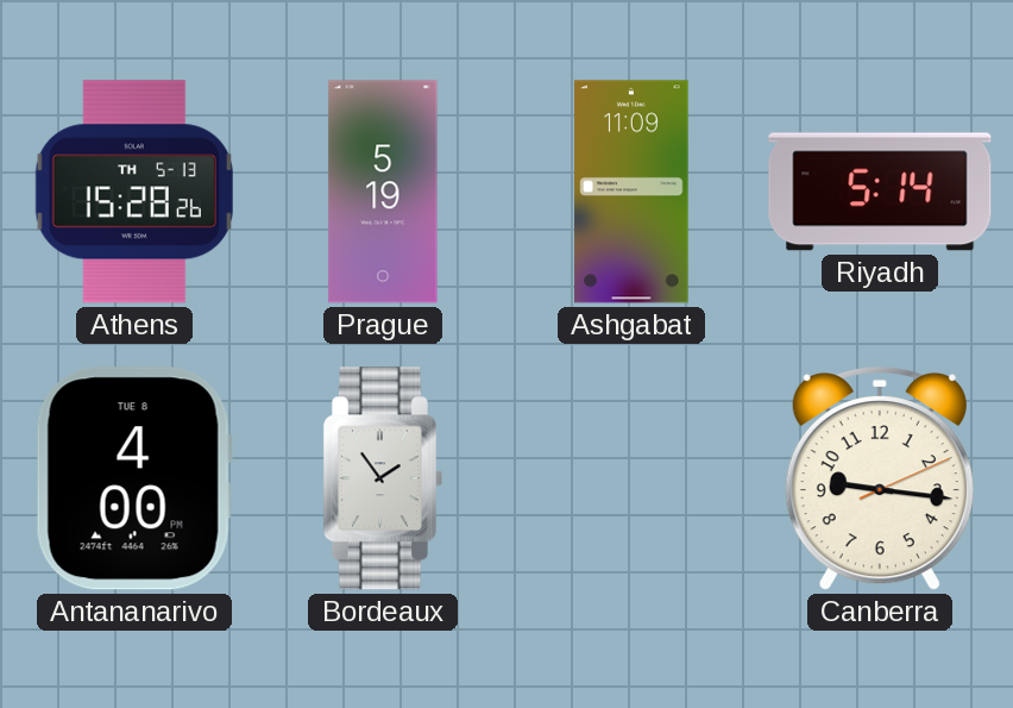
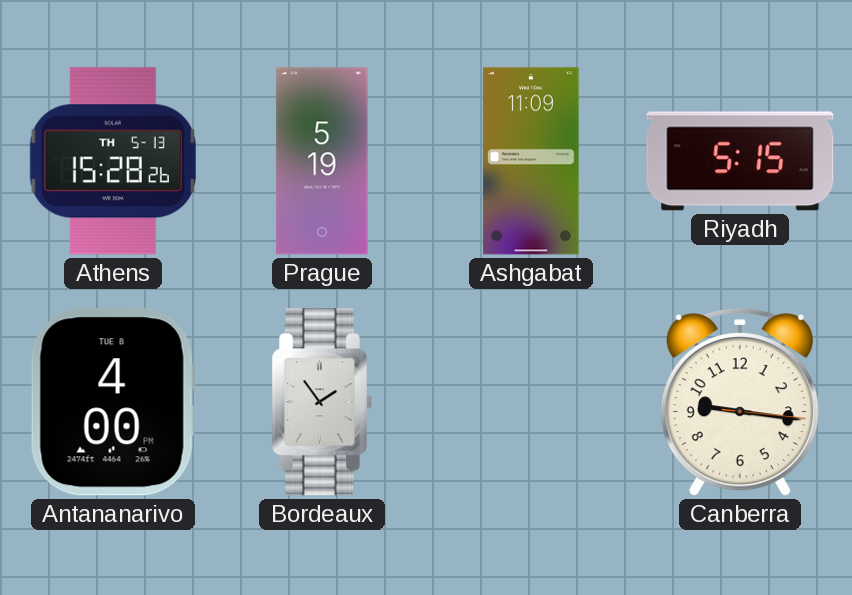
Riyadh: 5:14 -> 5:15 (740, 161)
Canberra: 9:16:11 -> 9:16:16 (740, 403)
